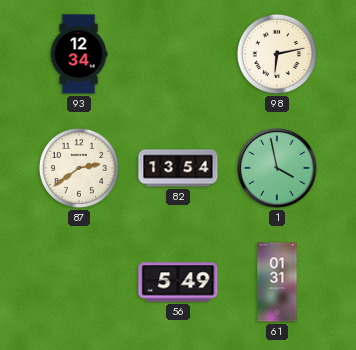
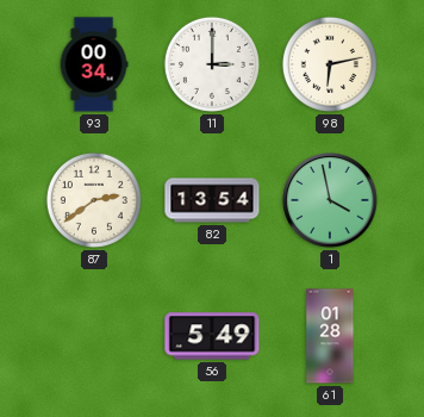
93: 12:34 -> 00:34 (94, 64)
11: none -> 3:00 (212, 64)
61: 01:31 -> 01:28 (330, 336)
